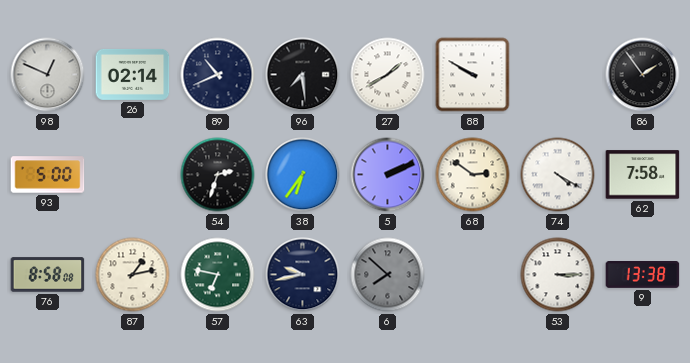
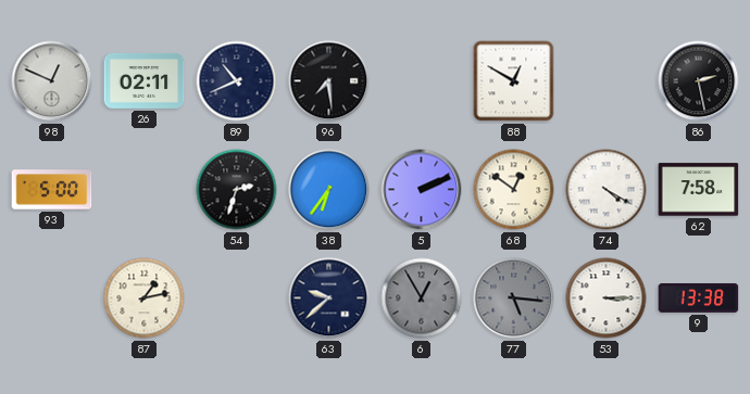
26: 02:14 -> 02:11 (145, 80)
27: 1:40 -> none (388, 75)
88: 9:50 -> 12:50 (514, 81)
86: 1:54 -> 2:28 (699, 81)
68: 2:51 -> 12:51 (514, 190)
76: 8:58 -> none (48, 275)
57: 6:47 -> none (218, 275)
63: 9:43 -> 9:38 (329, 298)
6: 7:52 -> 12:55 (422, 298)
77: none -> 5:16 (514, 298)
